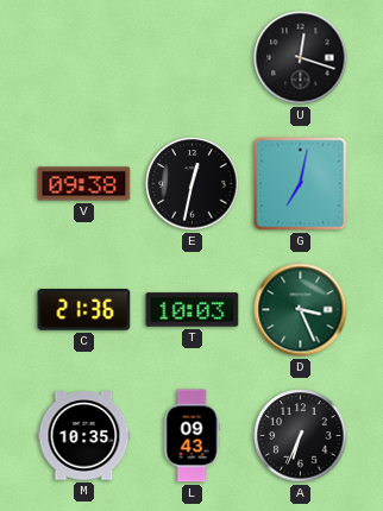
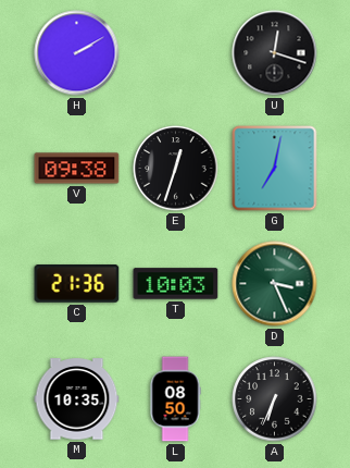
H: none -> 2:10 (77, 53)
E: 12:32 -> 12:33 (176, 169)
L: 09:43 -> 08:50 (175, 399)
